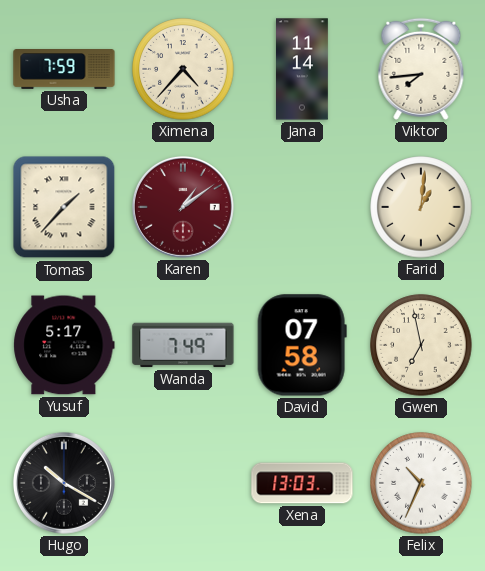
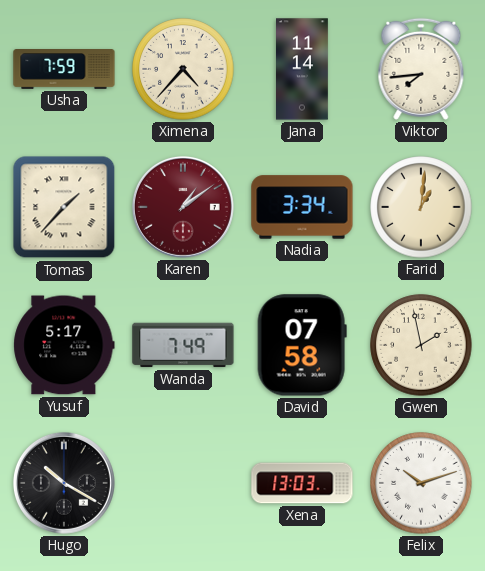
Nadia: none -> 3:34 (302, 207)
Gwen: 6:58 -> 1:58 (421, 345)
Felix: 10:34 -> 10:12 (421, 483)
